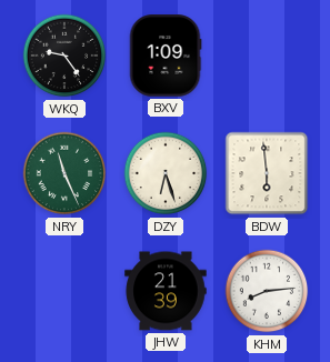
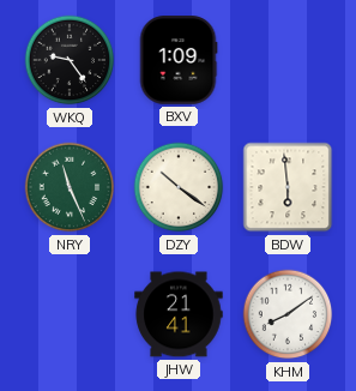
DZY: 6:27 -> 10:21 (179, 187)
JHW: 21:39 -> 21:41 (179, 314)
KHM: 8:14 -> 8:09 (288, 314)
